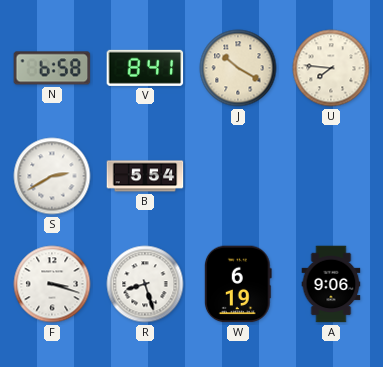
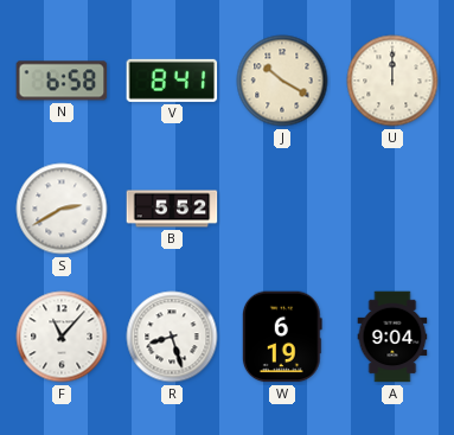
U: 7:46 -> 12:00 (392, 81)
B: 5:54 -> 5:52 (172, 209)
F: 3:18 -> 11:07 (62, 337)
A: 9:06 -> 9:04 (392, 337)
